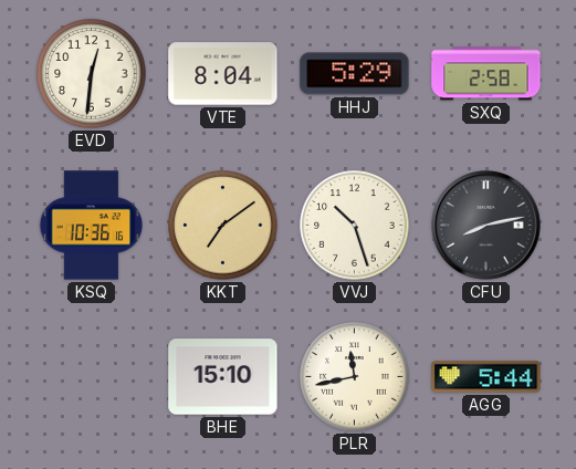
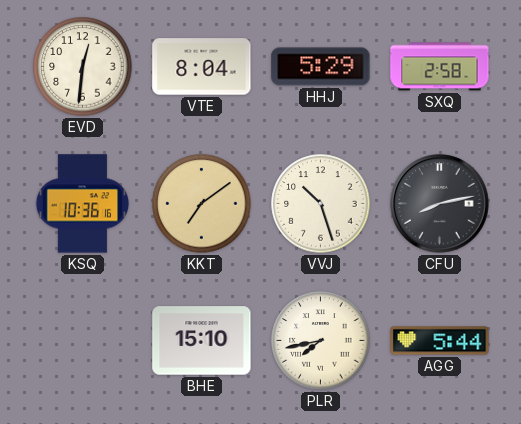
PLR: 11:43 -> 7:43 (321, 341)
